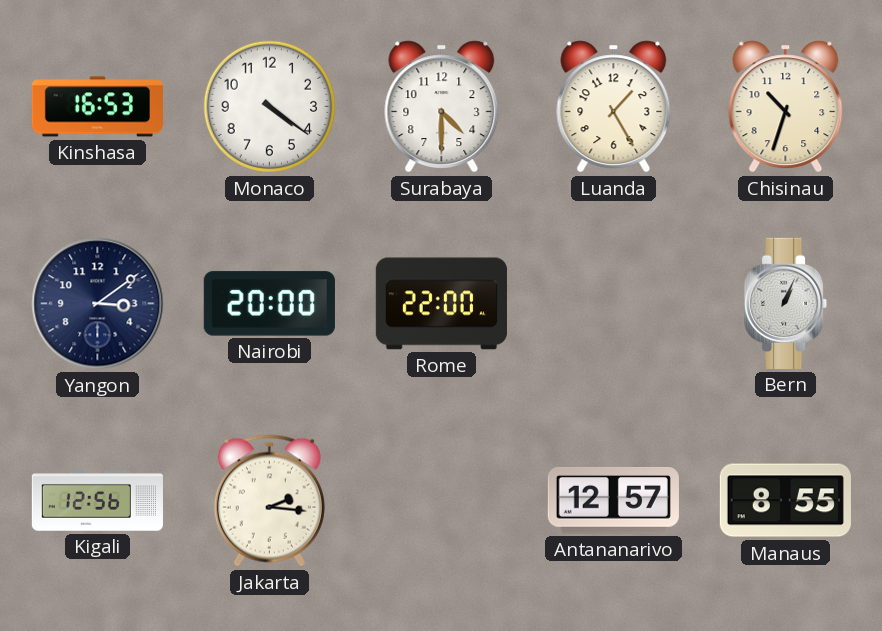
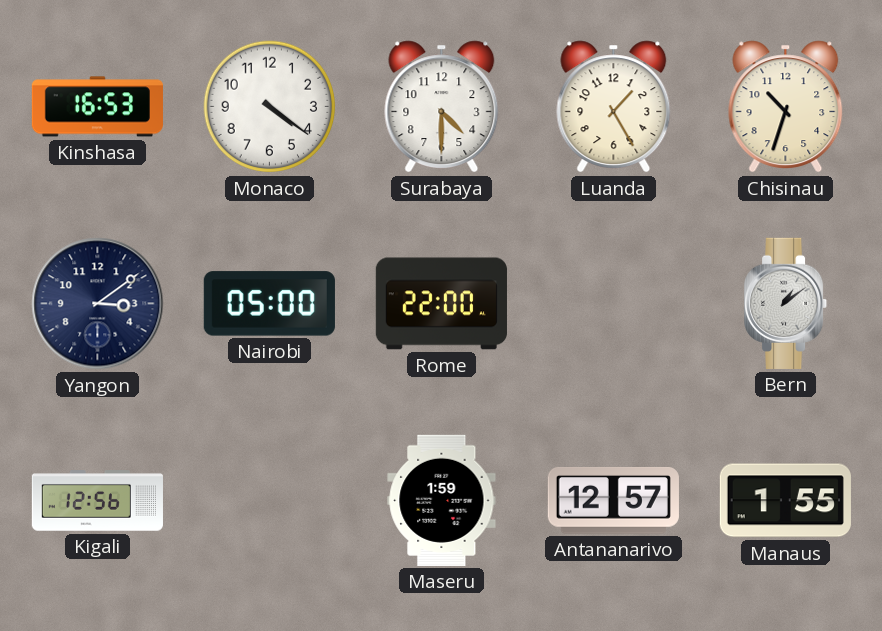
Nairobi: 20:00 -> 05:00 (269, 304)
Bern: 1:04 -> 1:09 (786, 303)
Jakarta: 2:16 -> none (269, 501)
Maseru: none -> 1:59 (442, 500)
Manaus: 8:55 -> 1:55 (785, 501)
